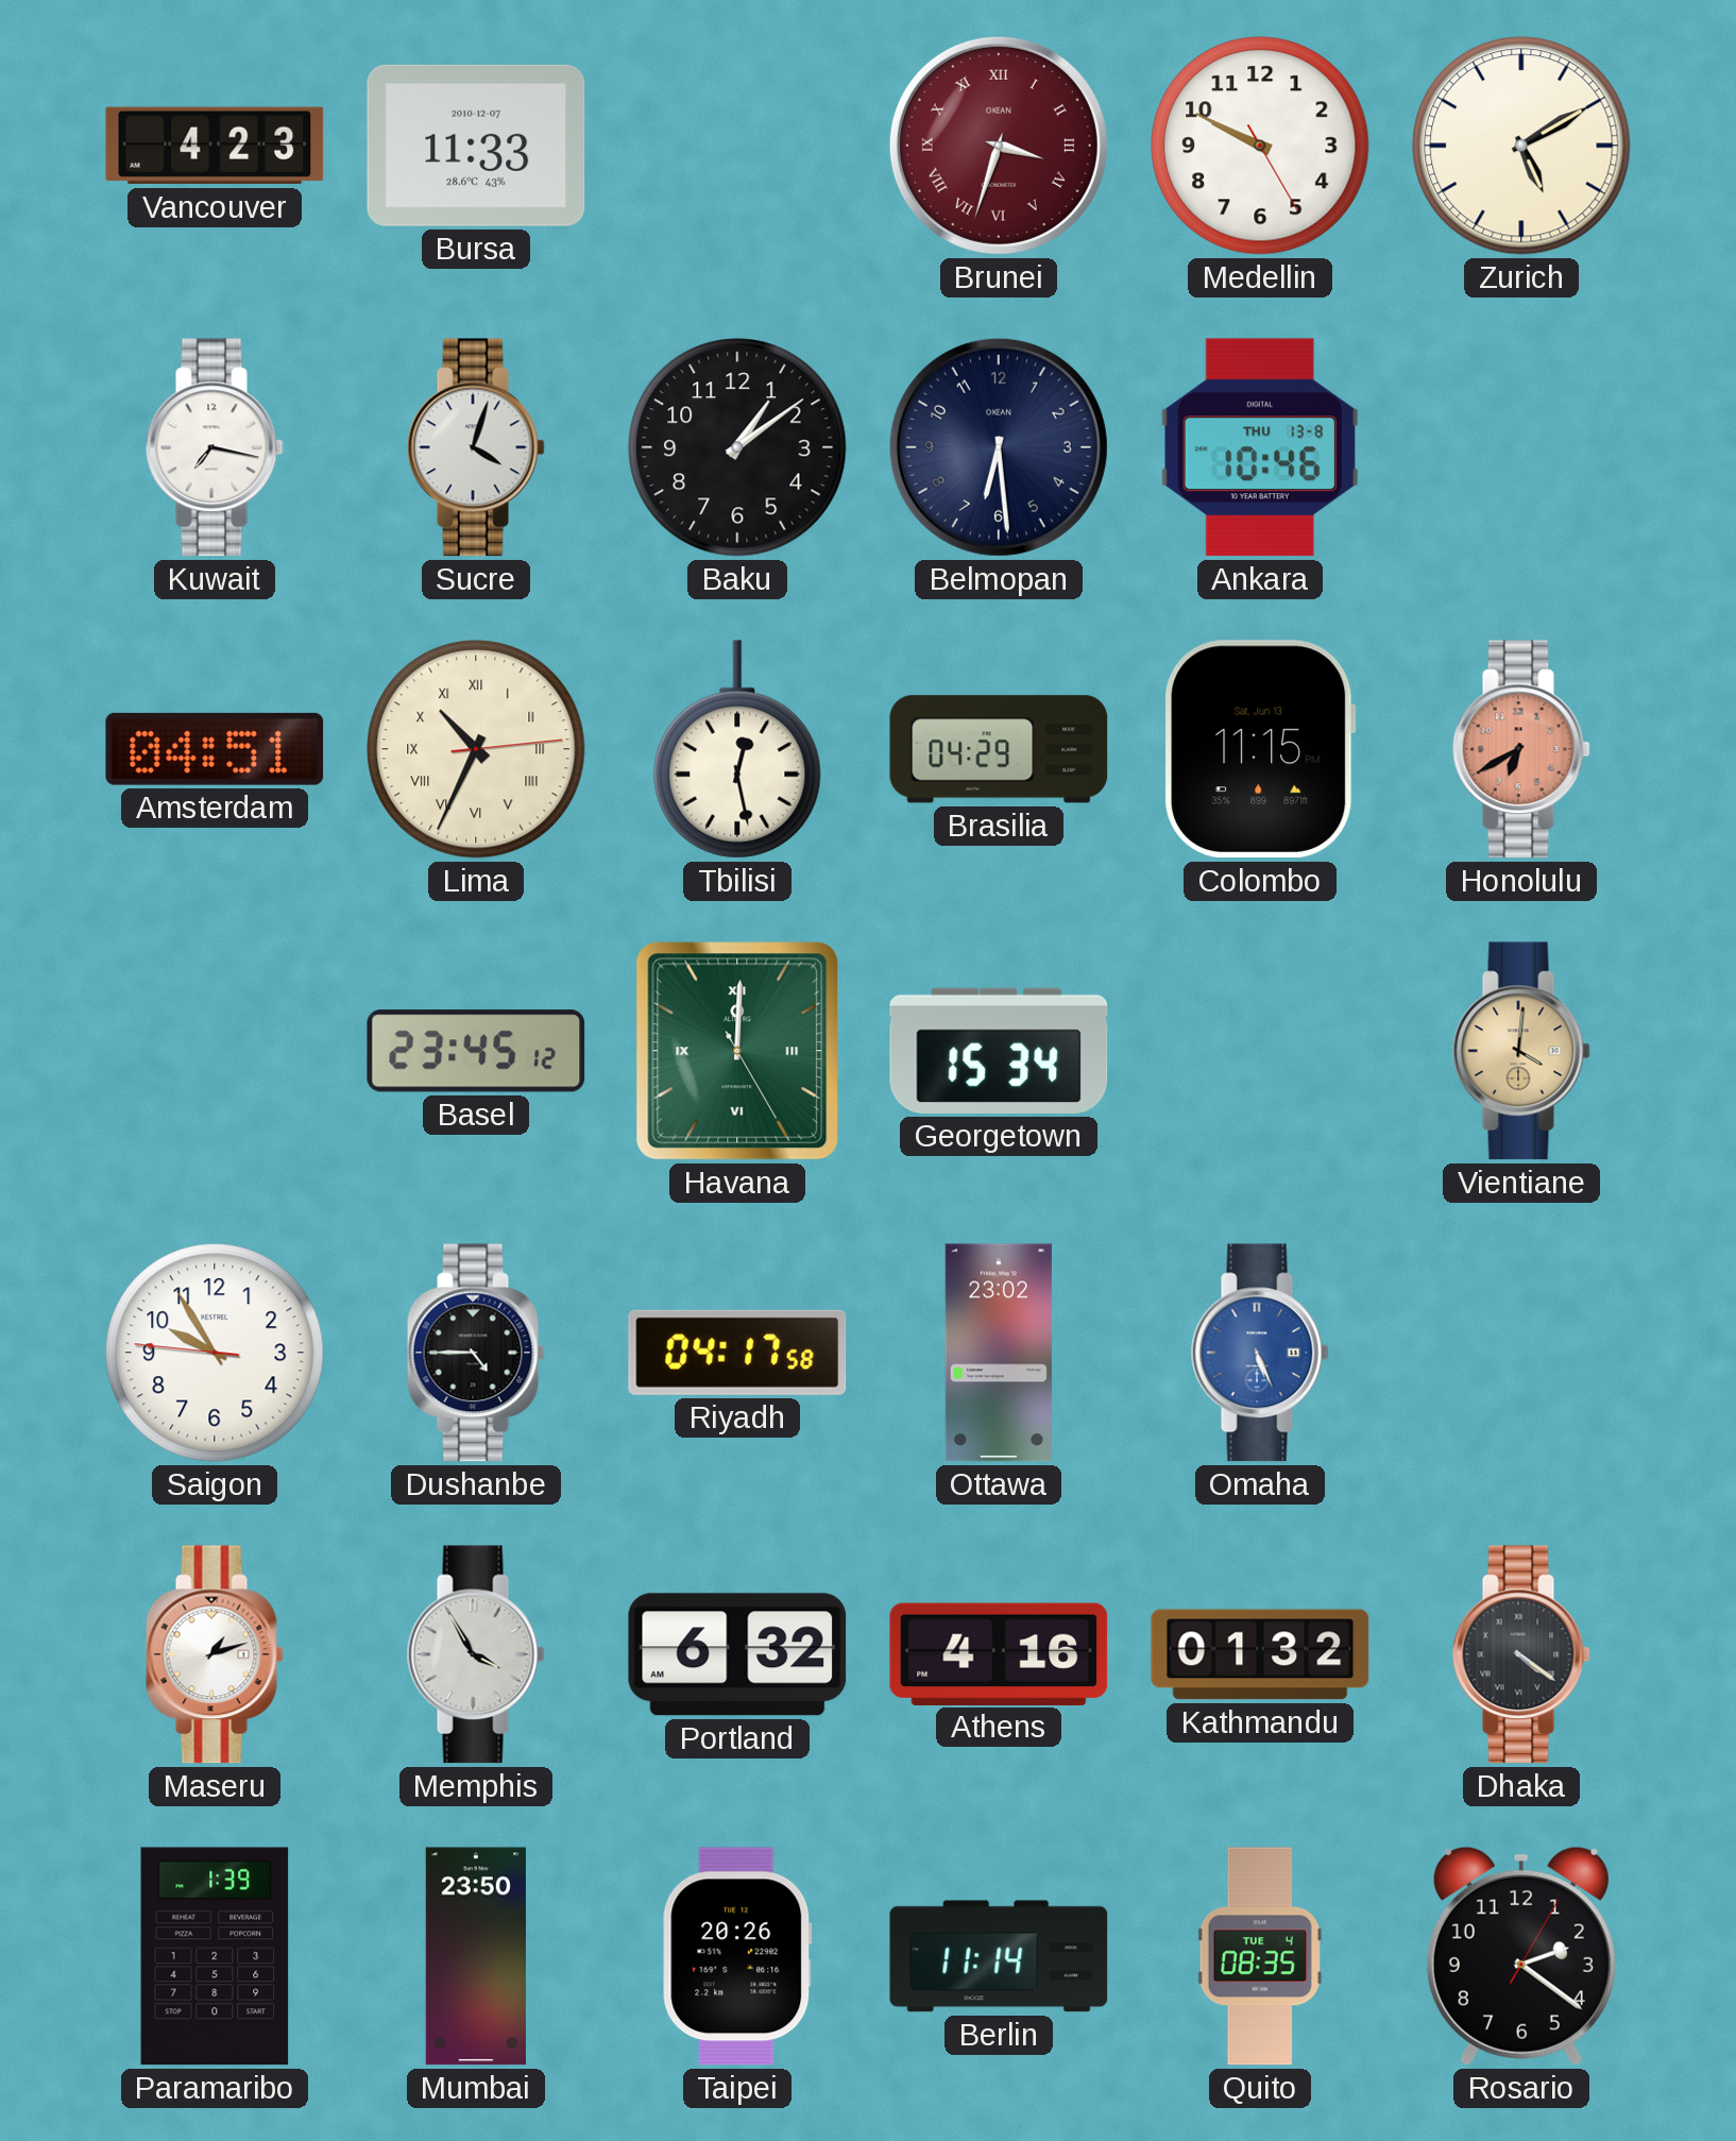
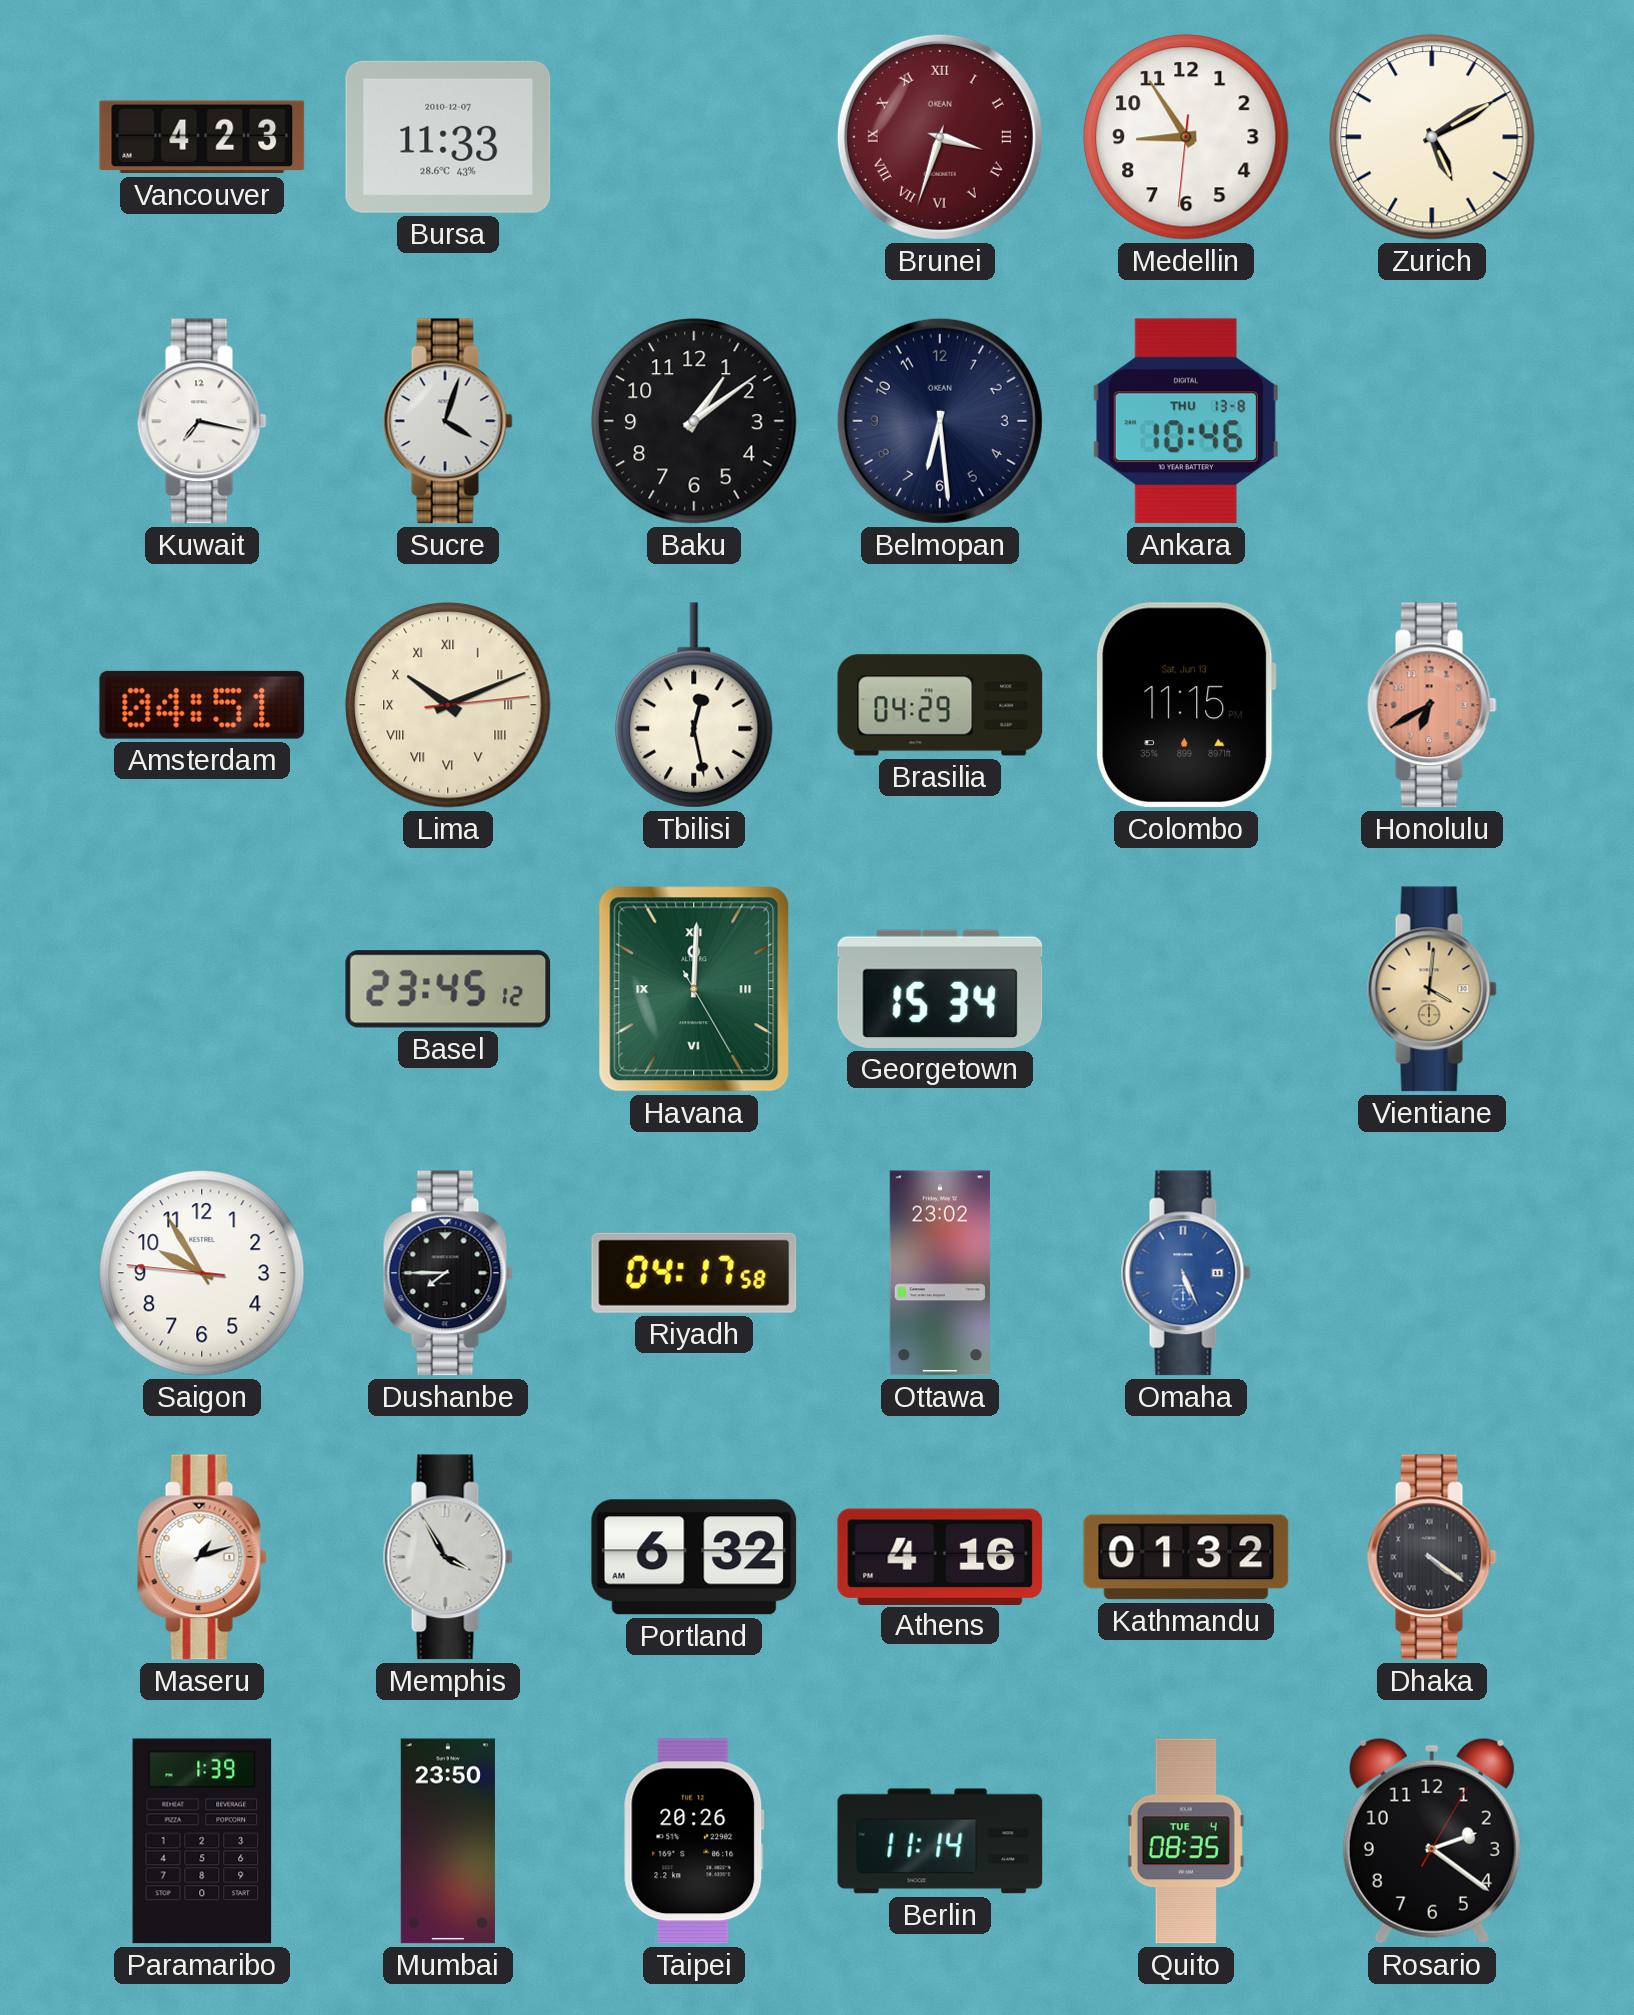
Medellin: 9:49 -> 8:54 (1186, 137)
Lima: 10:34 -> 10:11 (448, 705)
Dushanbe: 4:45 -> 7:45 (448, 1273)
